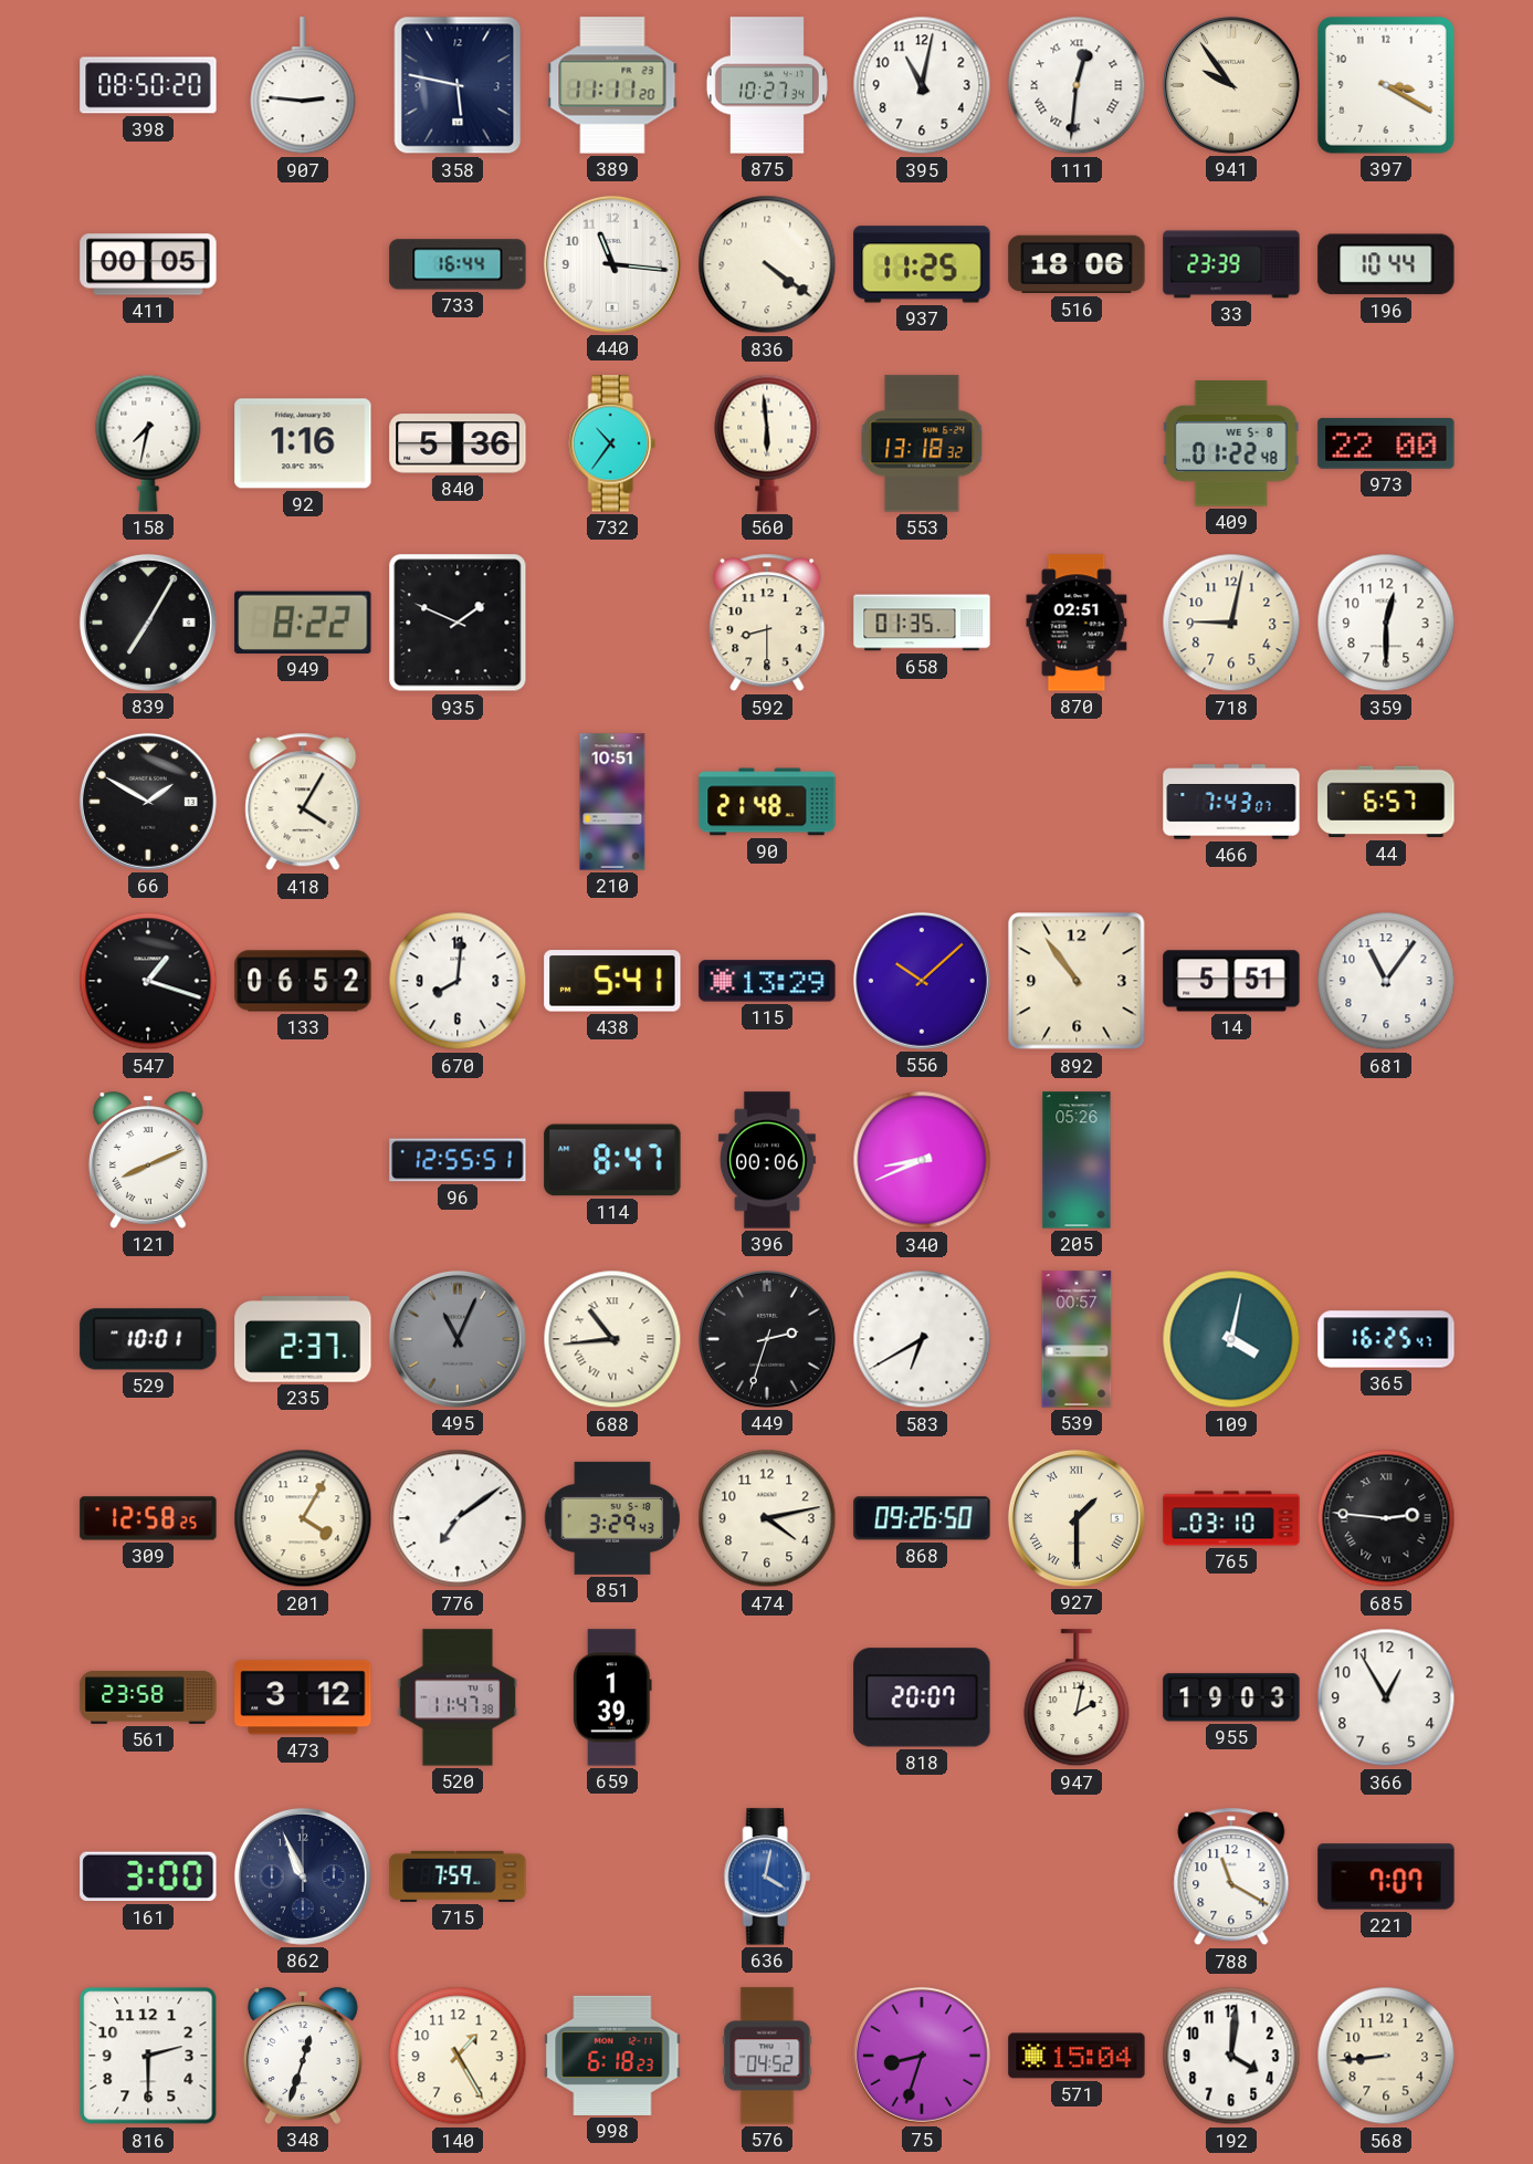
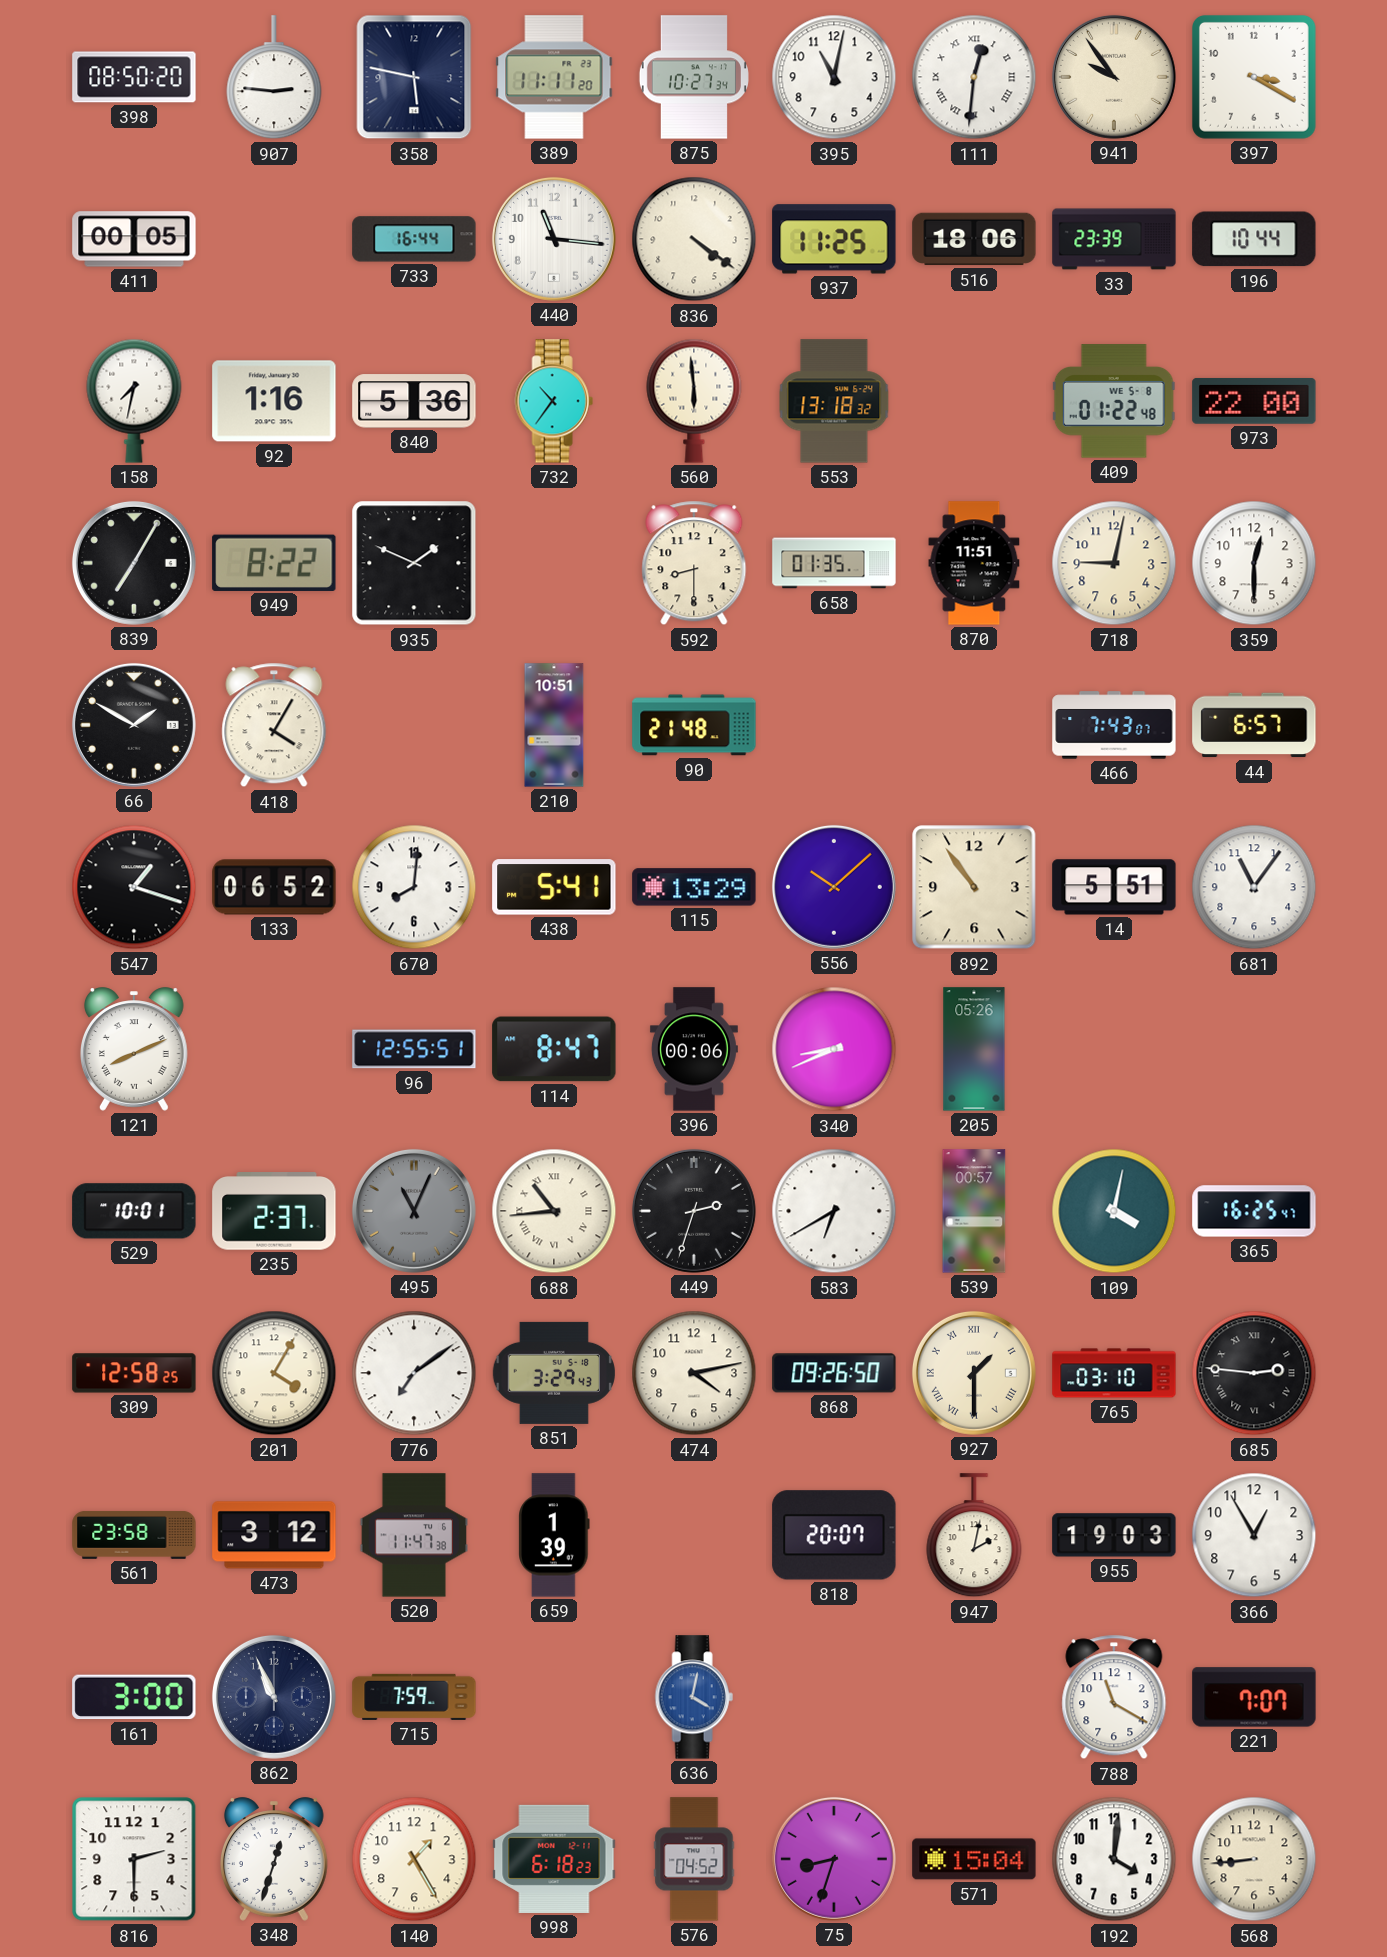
870: 02:51 -> 11:51 (974, 563)
